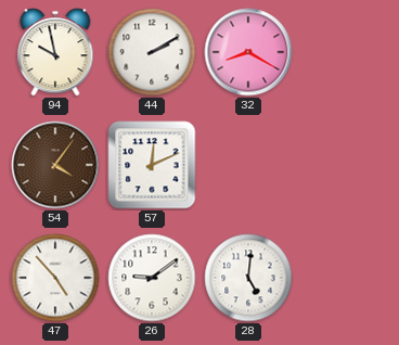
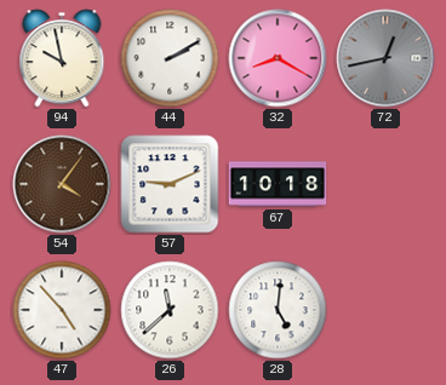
72: none -> 12:43 (385, 58)
57: 12:11 -> 9:11 (170, 184)
67: none -> 10:18 (278, 184)
26: 9:09 -> 11:38 (170, 310)
